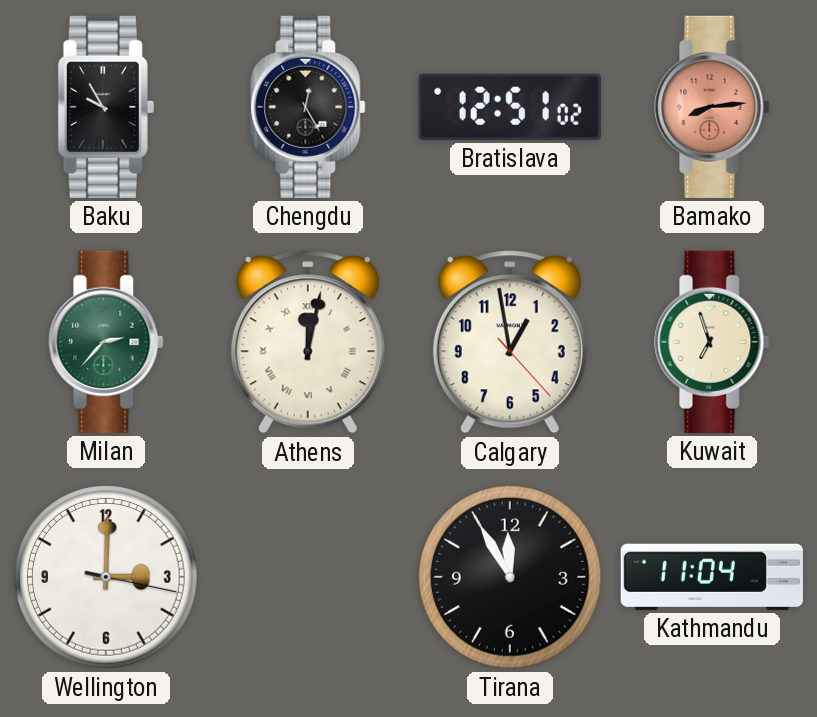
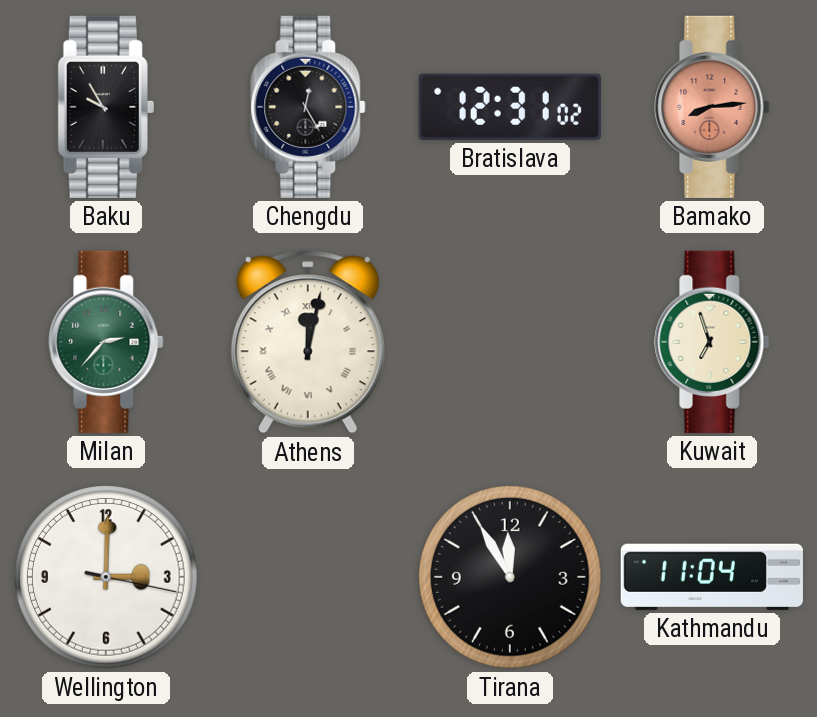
Bratislava: 12:51 -> 12:31 (510, 107)
Calgary: 12:58 -> none (510, 342)
